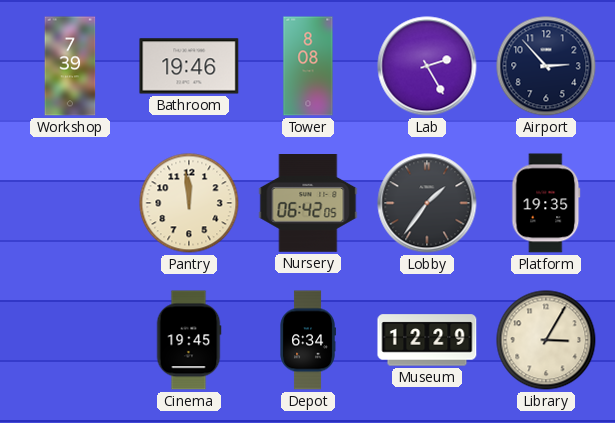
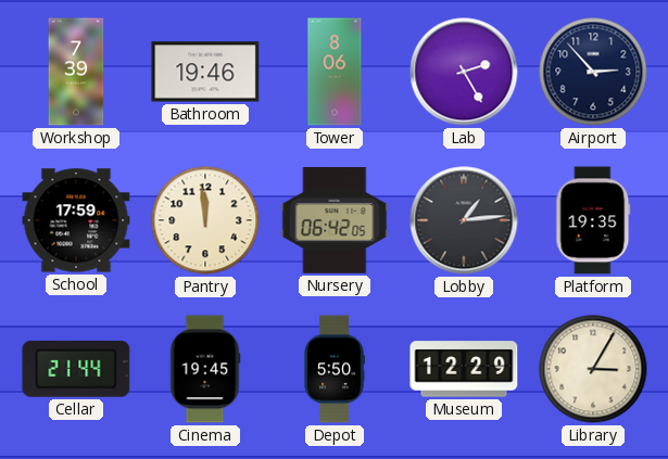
Tower: 8:08 -> 8:06 (335, 72)
School: none -> 17:59 (76, 220)
Lobby: 1:36 -> 1:14 (464, 220)
Cellar: none -> 21:44 (76, 369)
Depot: 6:34 -> 5:50 (335, 369)
